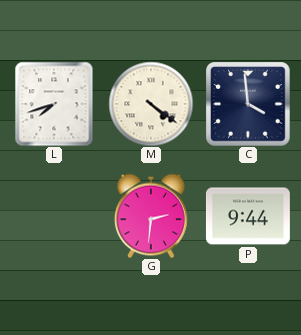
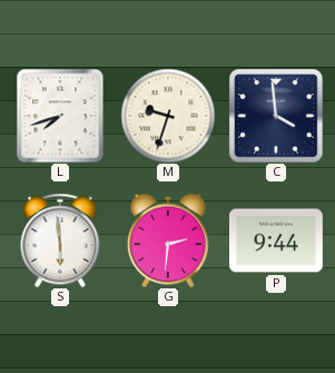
M: 4:21 -> 9:33 (168, 116)
S: none -> 5:59 (60, 241)
